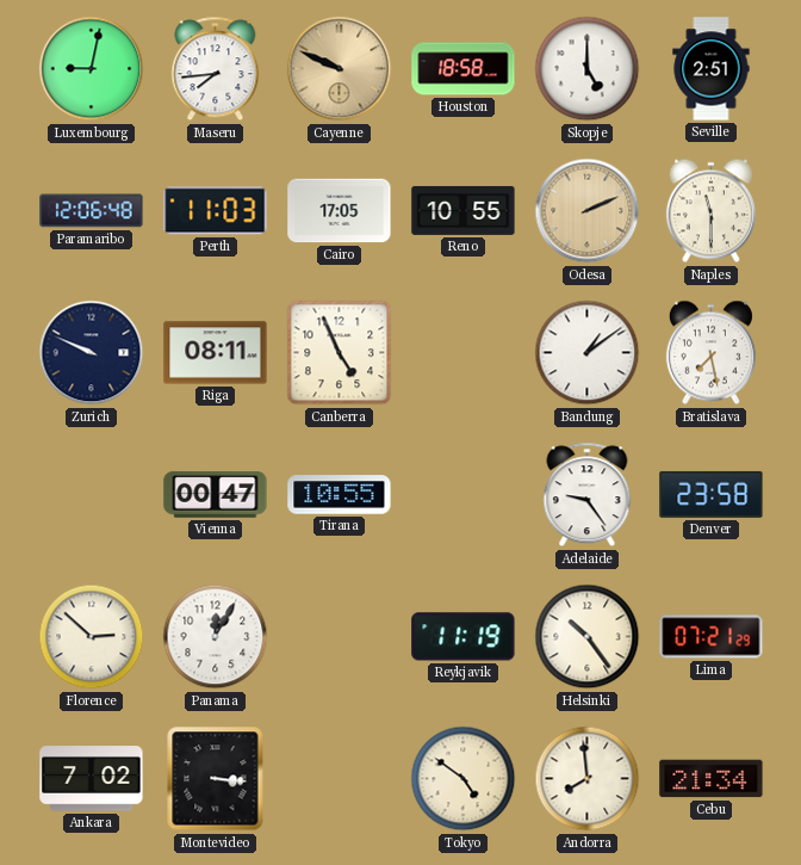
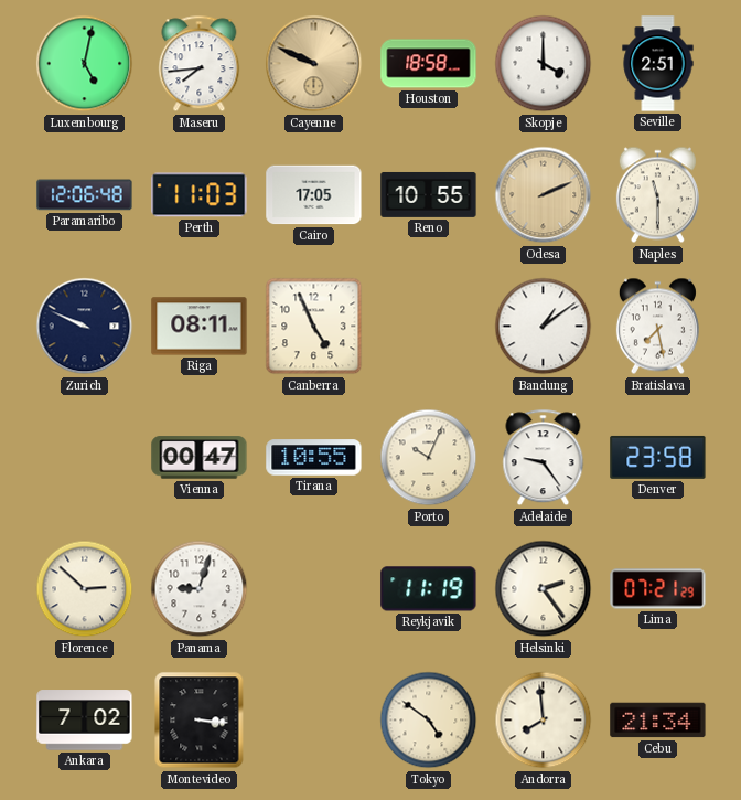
Luxembourg: 9:02 -> 5:02 (85, 64)
Skopje: 5:00 -> 4:00 (544, 64)
Porto: none -> 10:04 (429, 458)
Panama: 12:05 -> 9:03 (200, 589)
Helsinki: 10:24 -> 2:24 (544, 589)
